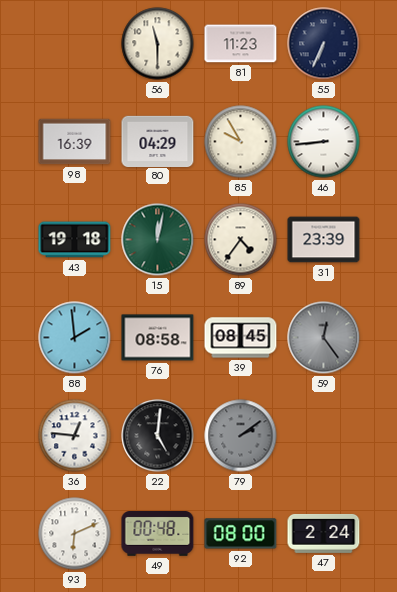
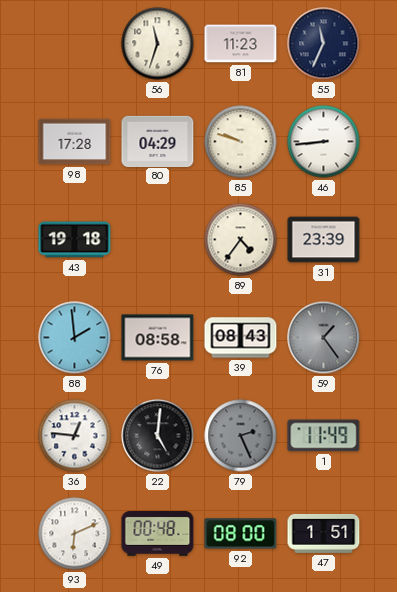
56: 11:30 -> 11:33 (158, 44)
55: 6:34 -> 11:34 (324, 44)
98: 16:39 -> 17:28 (75, 142)
85: 9:55 -> 9:48 (241, 142)
15: 12:02 -> none (158, 240)
39: 08:45 -> 08:43 (241, 338)
59: 12:24 -> 1:24 (324, 338)
79: 2:09 -> 2:26 (241, 436)
1: none -> 11:49 (324, 436)
47: 2:24 -> 1:51 (324, 533)
